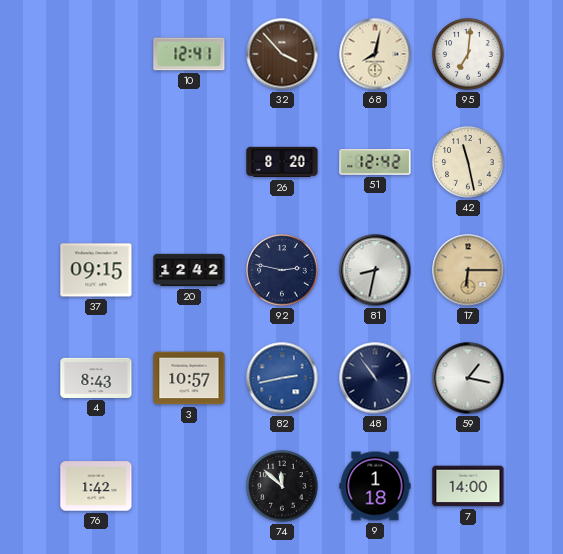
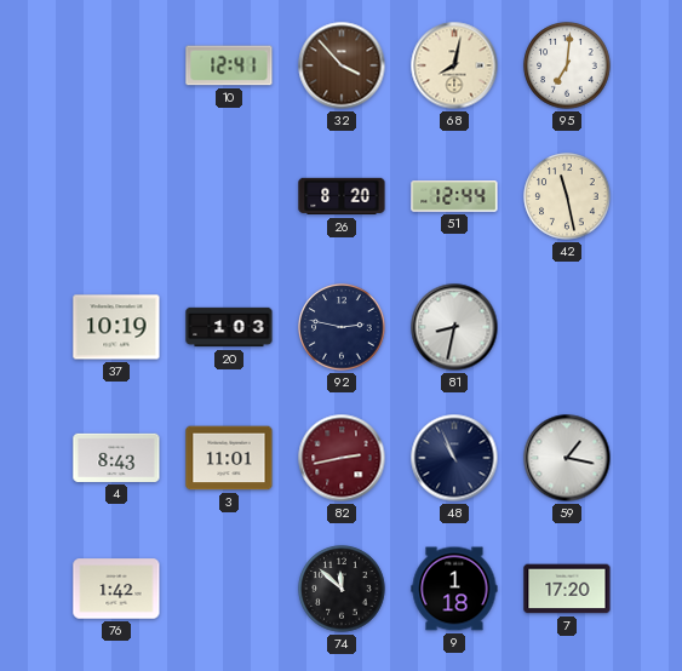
51: 12:42 -> 12:44 (454, 196)
37: 09:15 -> 10:19 (116, 327)
20: 12:42 -> 1:03 (229, 327)
17: 6:15 -> none (468, 270)
3: 10:57 -> 11:01 (229, 458)
82 dial: blue -> burgundy (342, 458)
48: 10:54 -> 10:56 (454, 458)
7: 14:00 -> 17:20 (567, 589)
